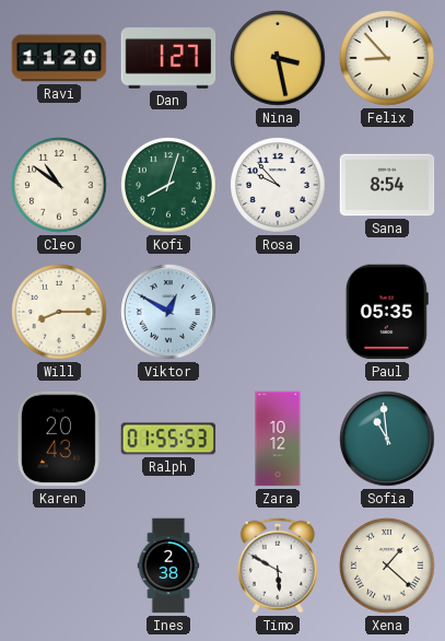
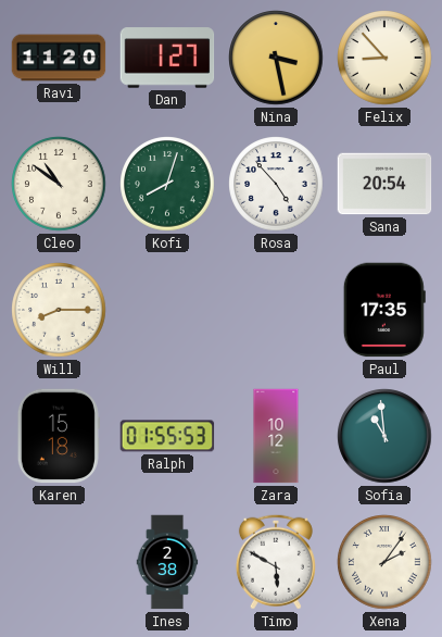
Rosa: 9:53 -> 4:53 (276, 184)
Sana: 8:54 -> 20:54 (384, 184)
Viktor: 12:50 -> none (168, 312)
Paul: 05:35 -> 17:35 (384, 310)
Karen: 20:43 -> 15:18 (59, 436)
Xena: 1:22 -> 2:06 (384, 562)
